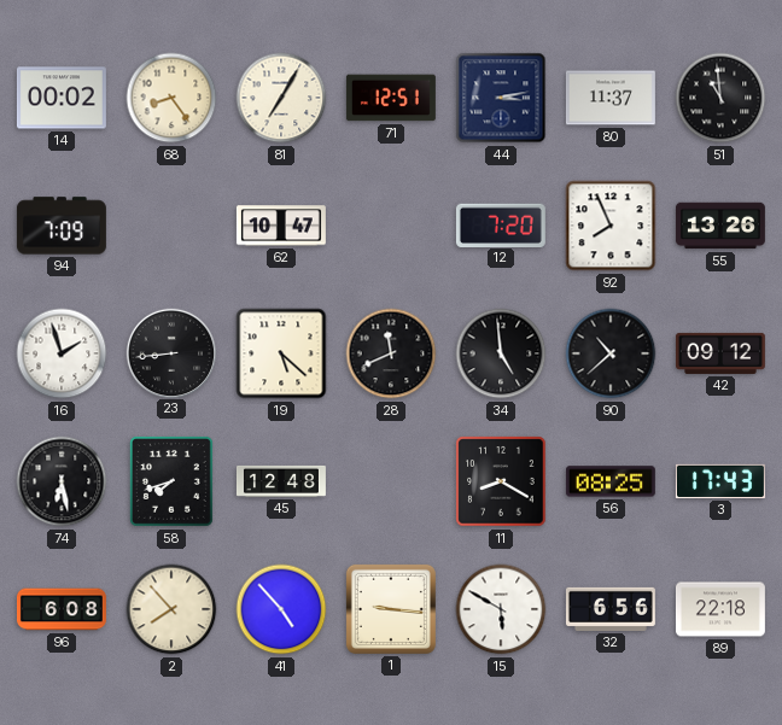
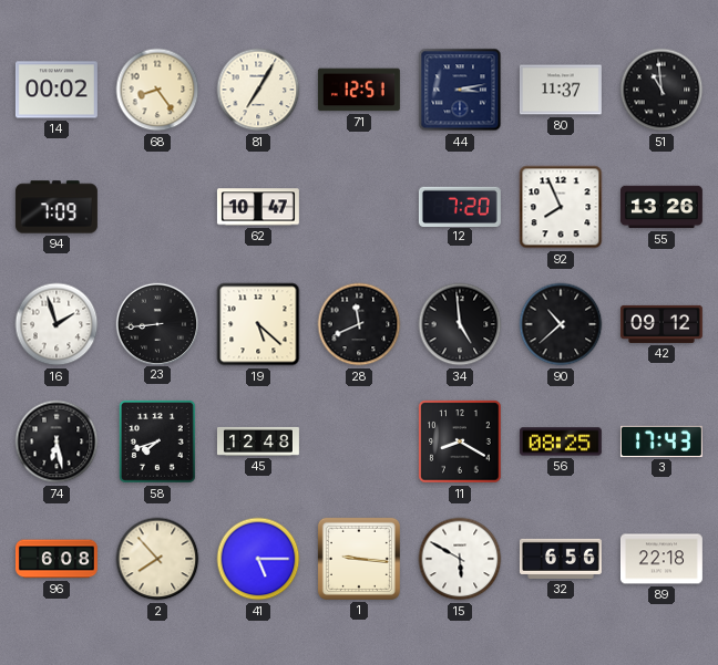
41: 4:53 -> 5:15 (258, 559)
